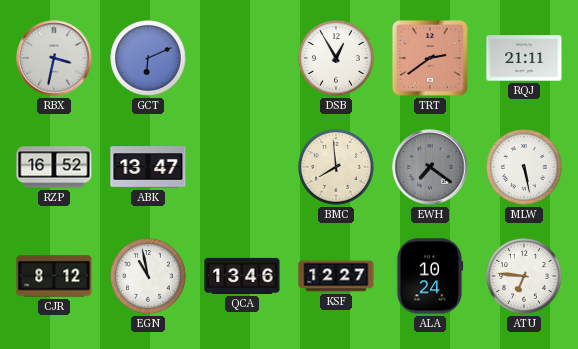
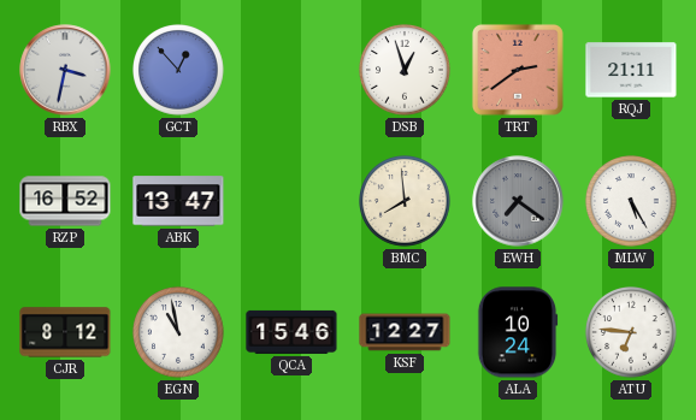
GCT: 6:11 -> 12:53 (179, 71)
DSB: 12:55 -> 12:57 (406, 71)
MLW: 5:28 -> 5:25 (632, 202)
QCA: 13:46 -> 15:46 (291, 332)
